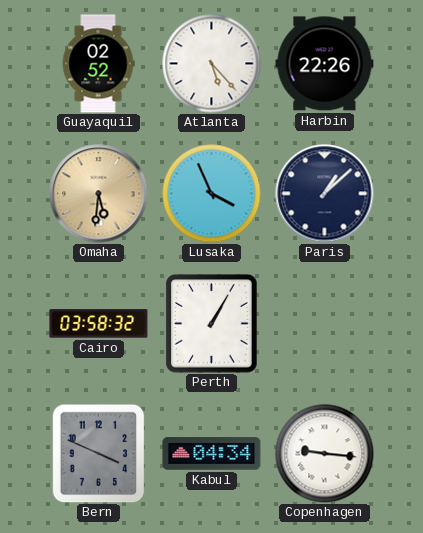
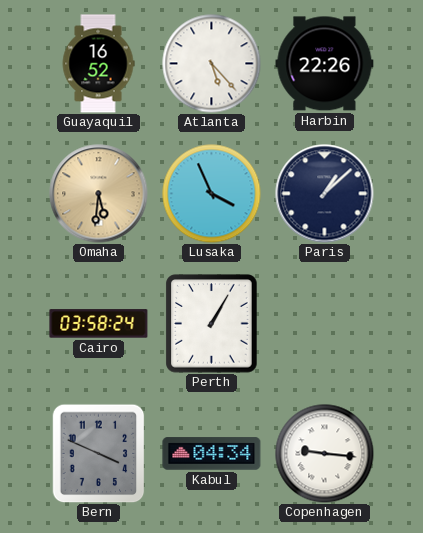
Guayaquil: 02:52 -> 16:52 (98, 64)
Cairo: 03:58:32 -> 03:58:24 (99, 324)
